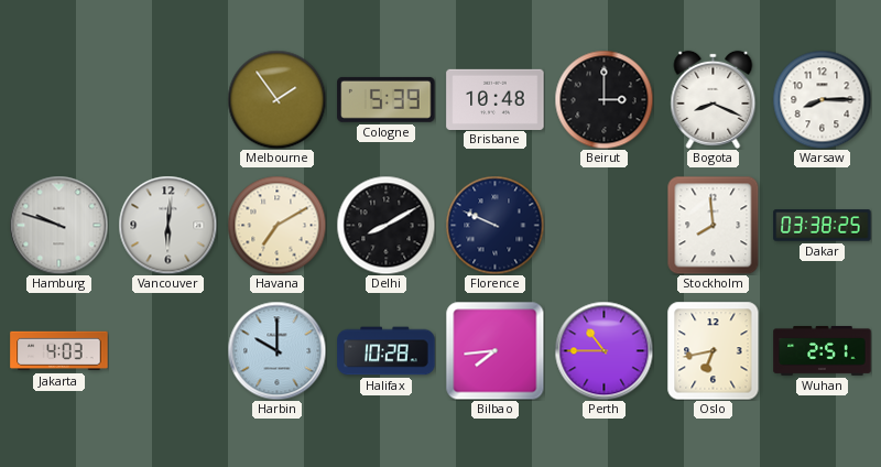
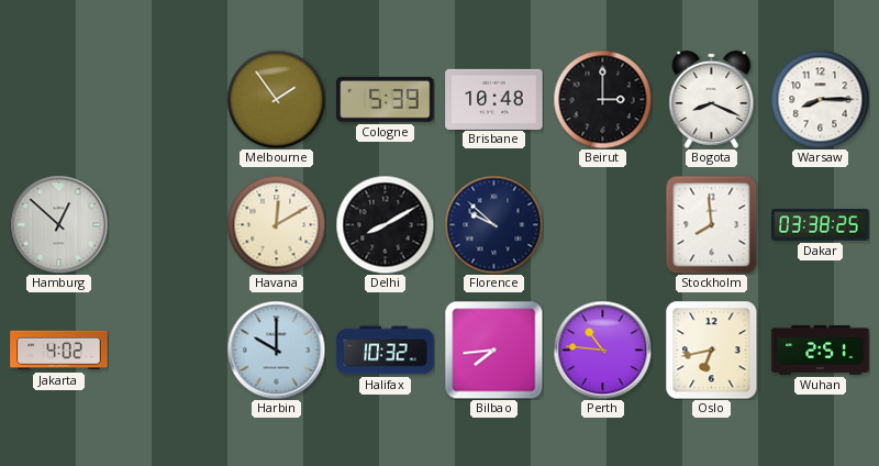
Hamburg: 9:48 -> 12:52 (58, 224)
Vancouver: 6:01 -> none (167, 225)
Havana: 7:10 -> 12:10 (276, 224)
Florence: 9:49 -> 9:52 (493, 224)
Jakarta: 4:03 -> 4:02 (59, 351)
Halifax: 10:28 -> 10:32 (386, 351)
Perth: 10:45 -> 10:46 (602, 349)
